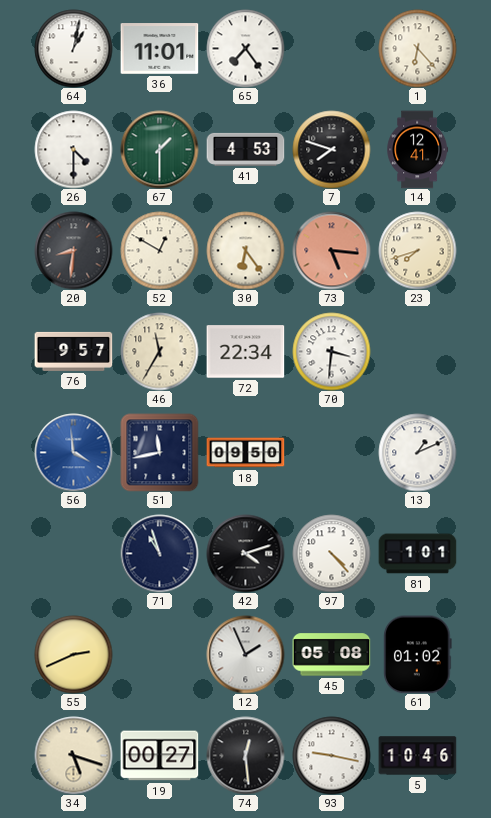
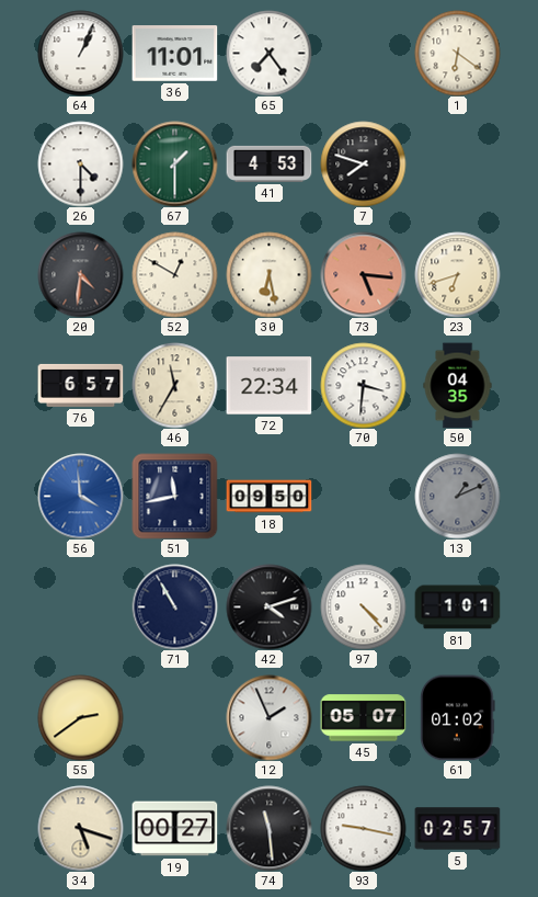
64: 1:02 -> 1:04 (80, 53)
1: 6:23 -> 6:21 (457, 53)
14: 12:41 -> none (417, 149)
20: 8:31 -> 4:31 (80, 274)
30: 6:24 -> 6:28 (268, 274)
23: 7:42 -> 6:42 (457, 274)
76: 9:57 -> 6:57 (80, 385)
50: none -> 04:35 (458, 385)
13 dial: white -> grey (457, 496)
71: 10:57 -> 10:55 (174, 606)
55: 2:41 -> 2:39 (80, 717)
45: 05:08 -> 05:07 (363, 718)
74: 12:29 -> 11:29 (268, 828)
5: 10:46 -> 02:57 (457, 829)
